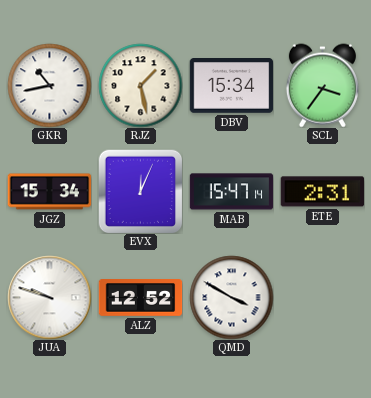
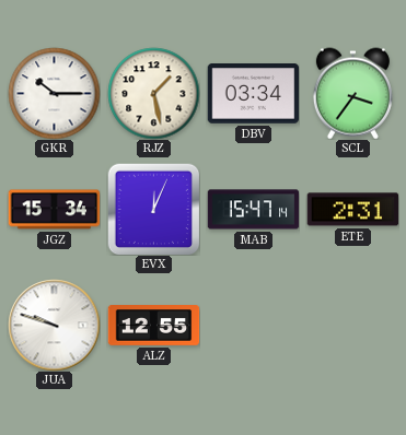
GKR: 10:43 -> 10:15 (54, 93)
DBV: 15:34 -> 03:34 (253, 94)
ALZ: 12:52 -> 12:55 (153, 326)
QMD: 3:50 -> none (231, 297)
